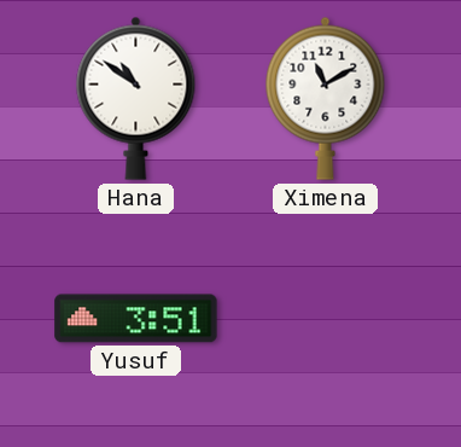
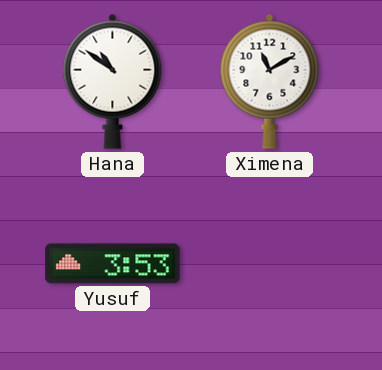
Yusuf: 3:51 -> 3:53 (113, 264)
